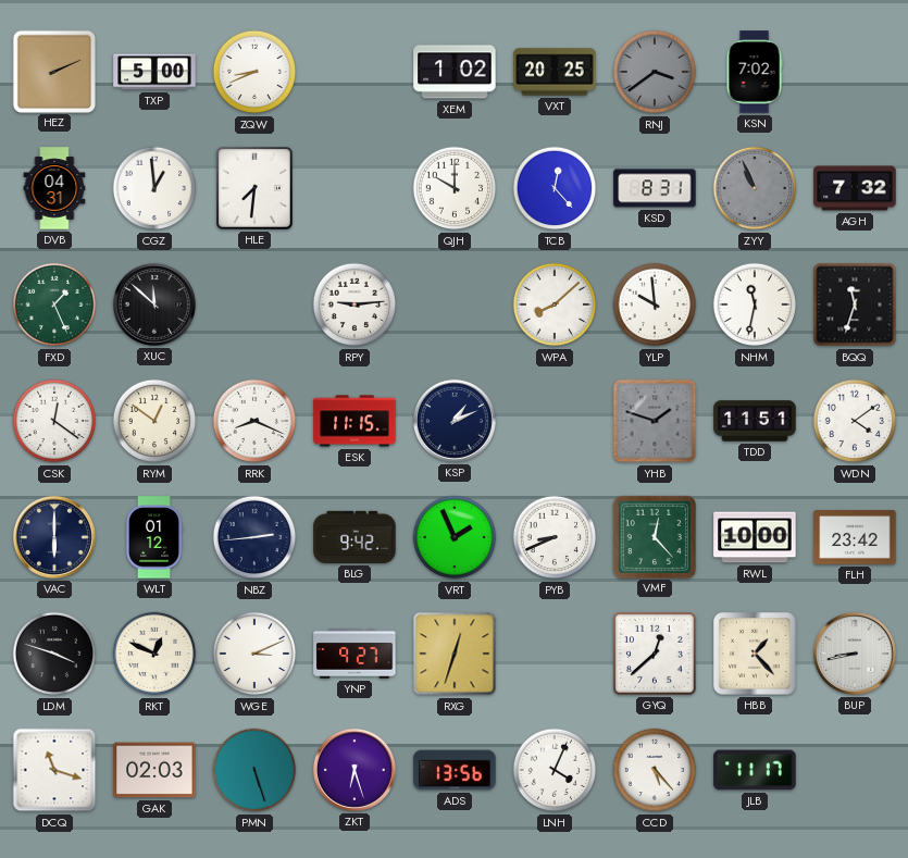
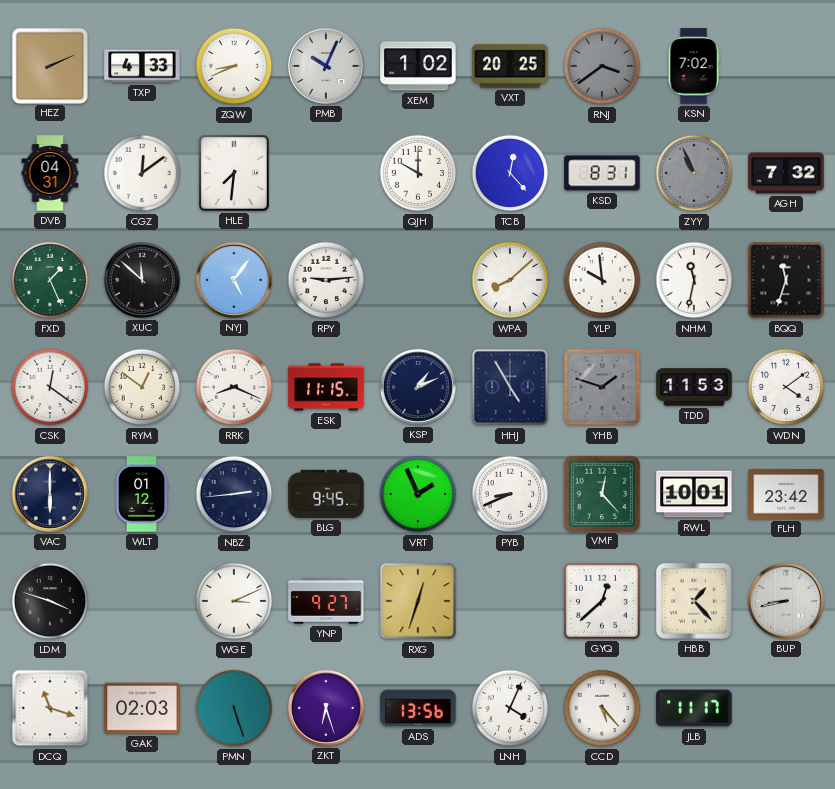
TXP: 5:00 -> 4:33 (142, 66)
PMB: none -> 10:04 (326, 66)
CGZ: 12:59 -> 12:09 (142, 173)
NYJ: none -> 5:06 (234, 280)
HHJ: none -> 4:55 (510, 387)
TDD: 11:51 -> 11:53 (694, 387)
BLG: 9:42 -> 9:45 (326, 494)
RWL: 10:00 -> 10:01 (694, 494)
RKT: 12:49 -> none (154, 654)
